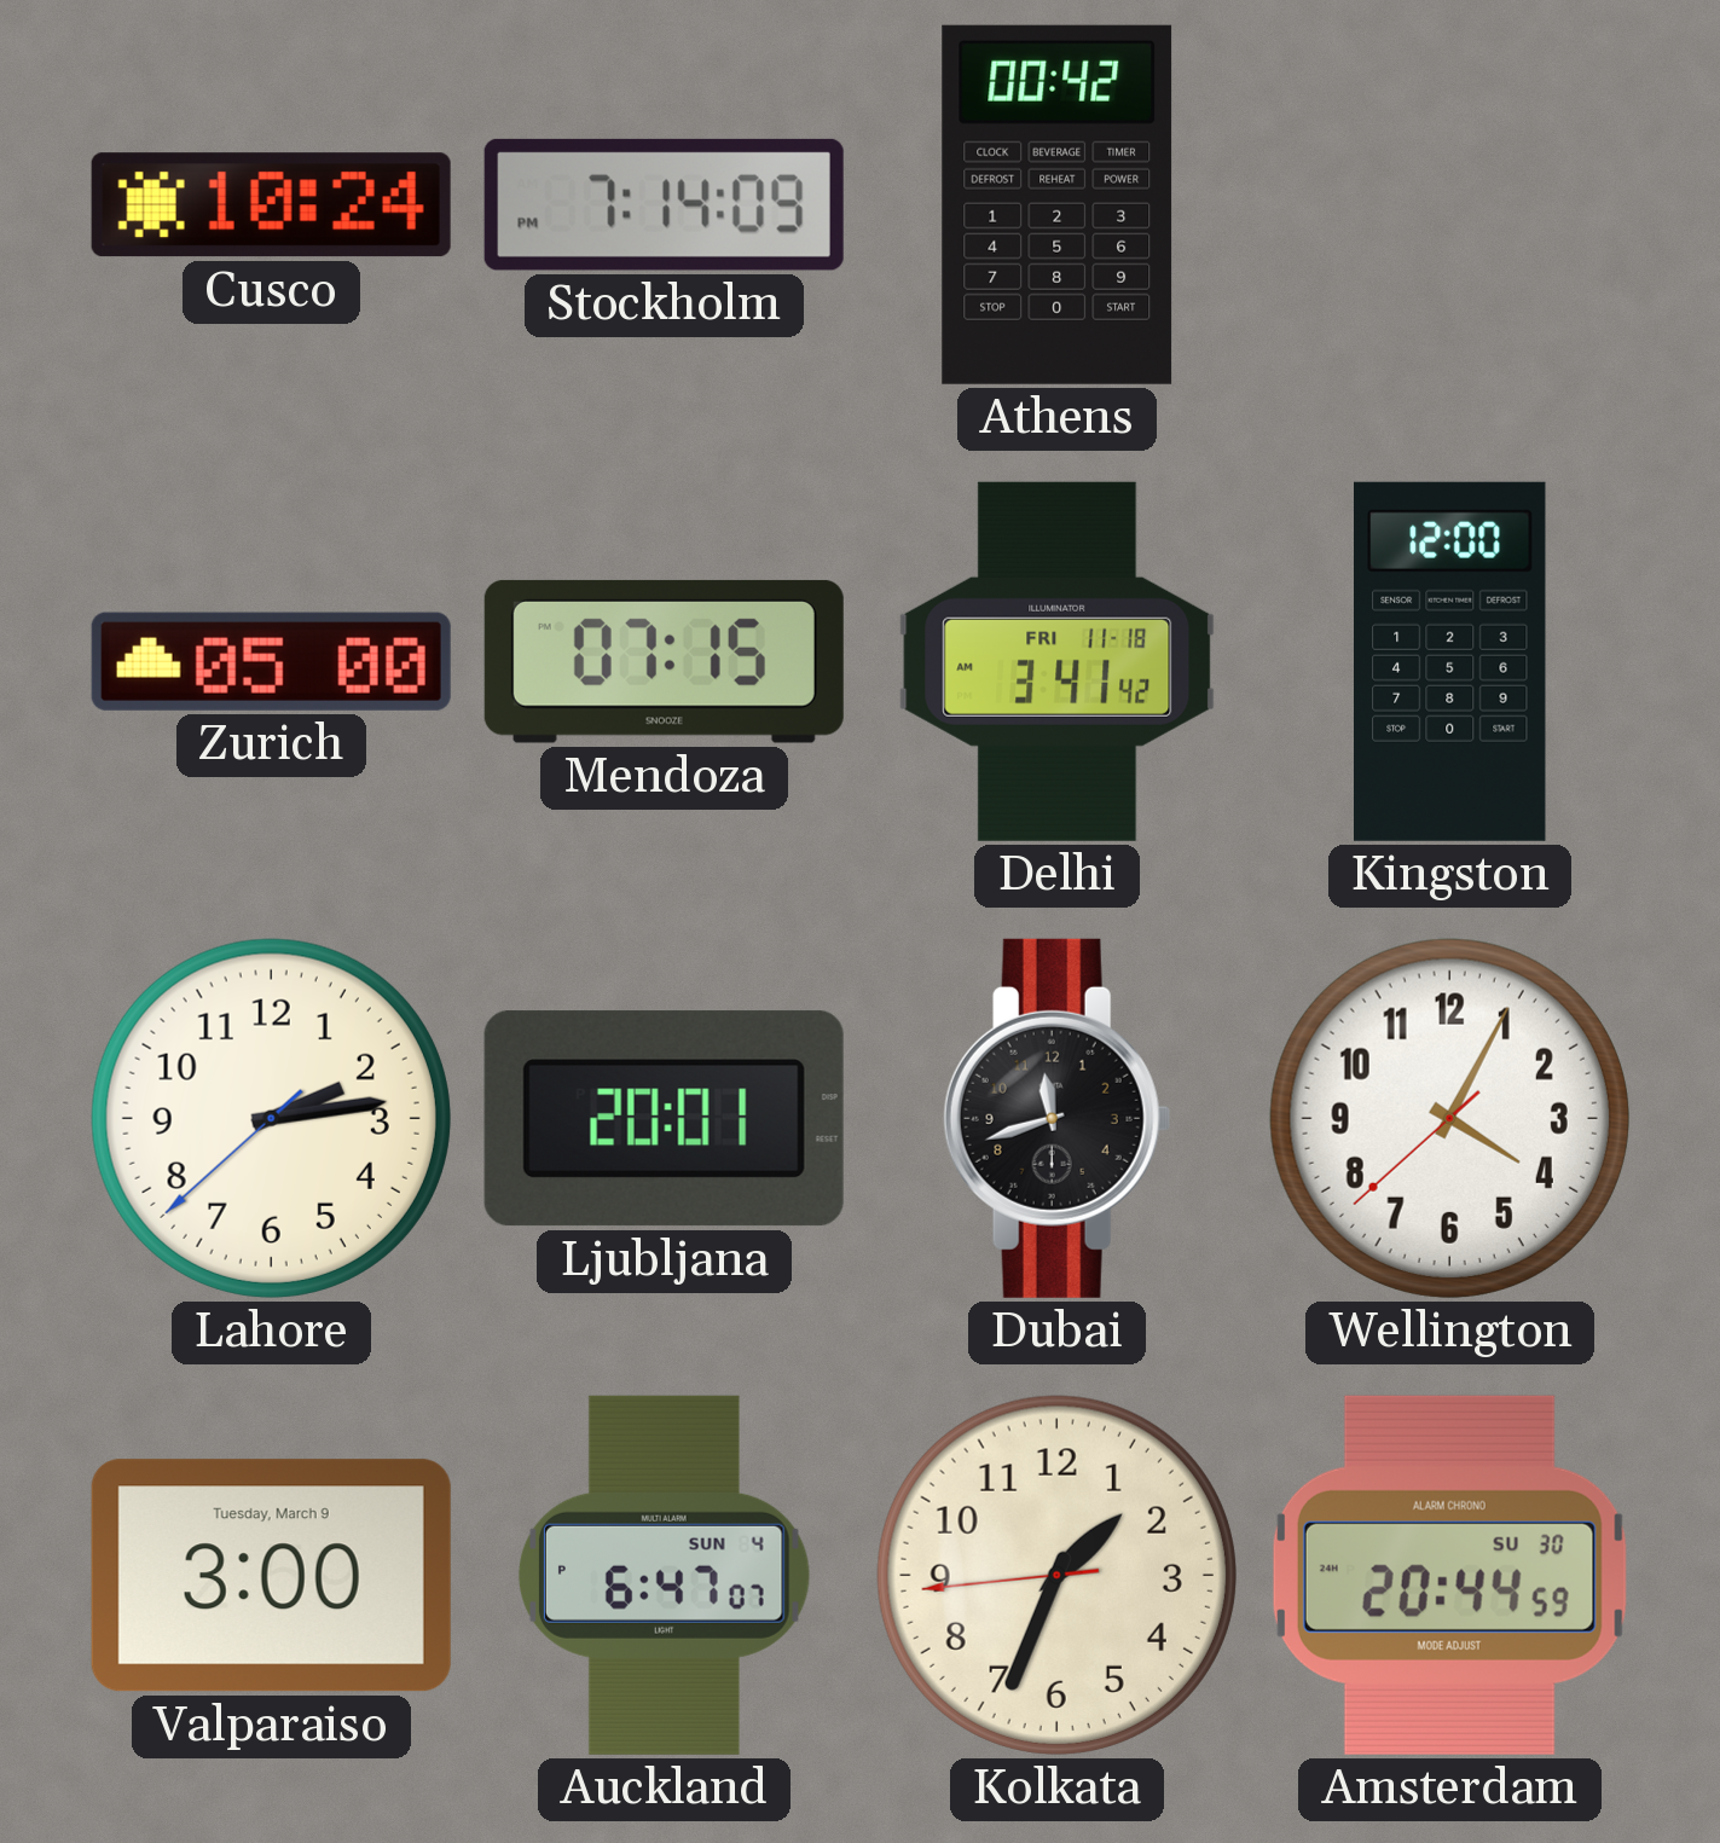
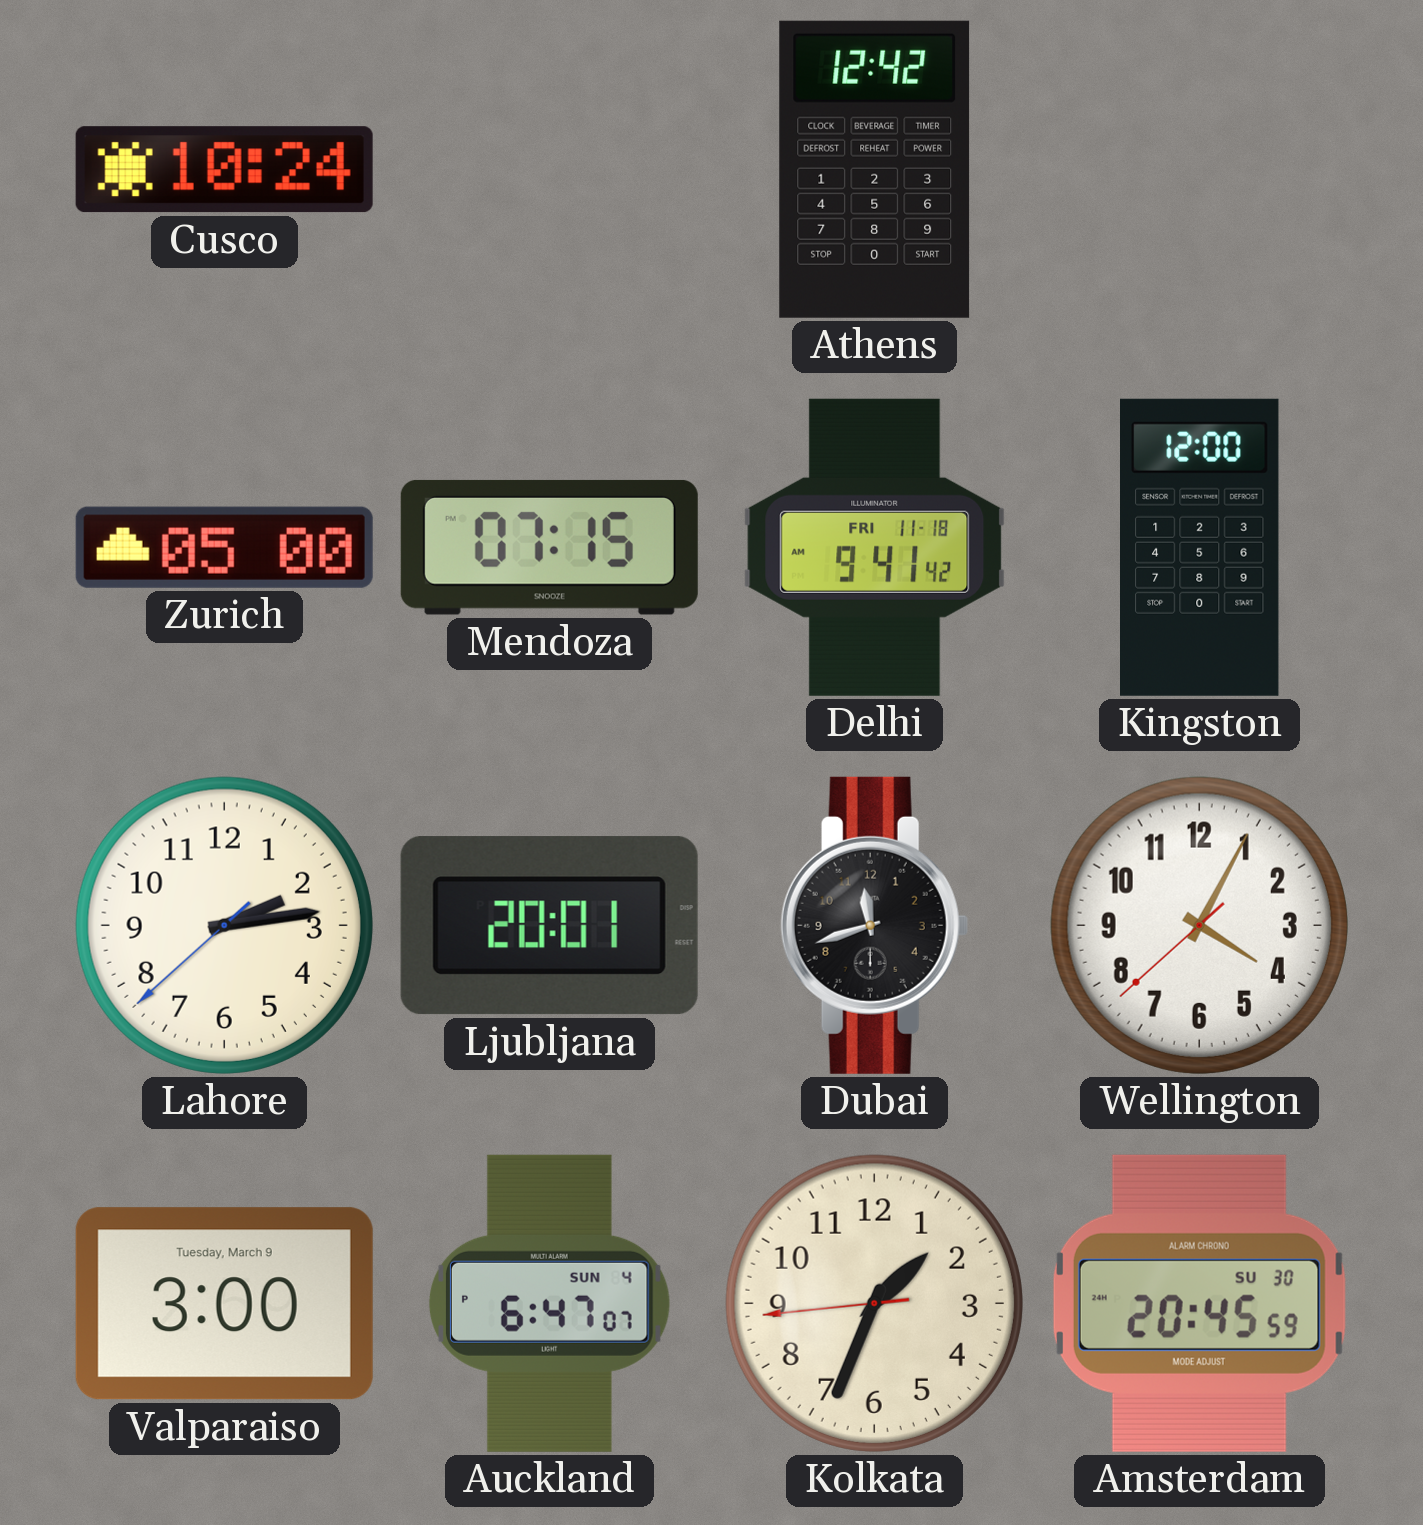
Stockholm: 7:14 -> none (664, 204)
Athens: 00:42 -> 12:42 (875, 169)
Delhi: 3:41 -> 9:41 (875, 547)
Amsterdam: 20:44 -> 20:45 (1199, 1303)
